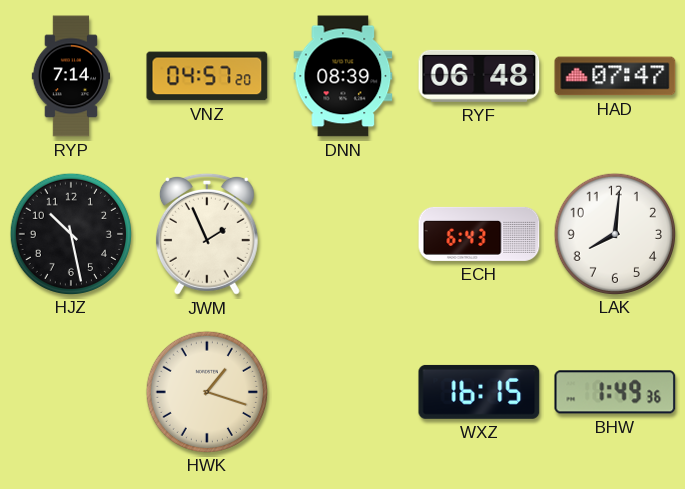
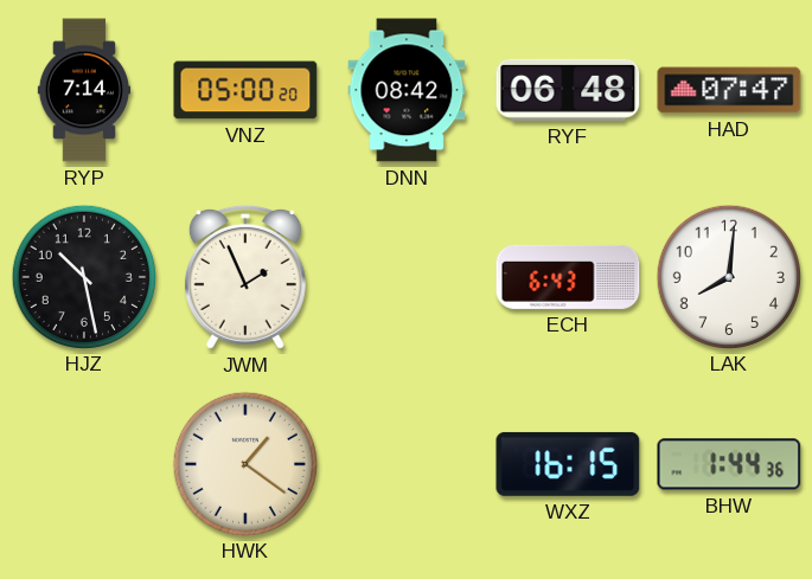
VNZ: 04:57 -> 05:00 (245, 90)
DNN: 08:39 -> 08:42 (407, 90)
HWK: 1:18 -> 1:21 (244, 463)
BHW: 1:49 -> 1:44 (729, 464)
